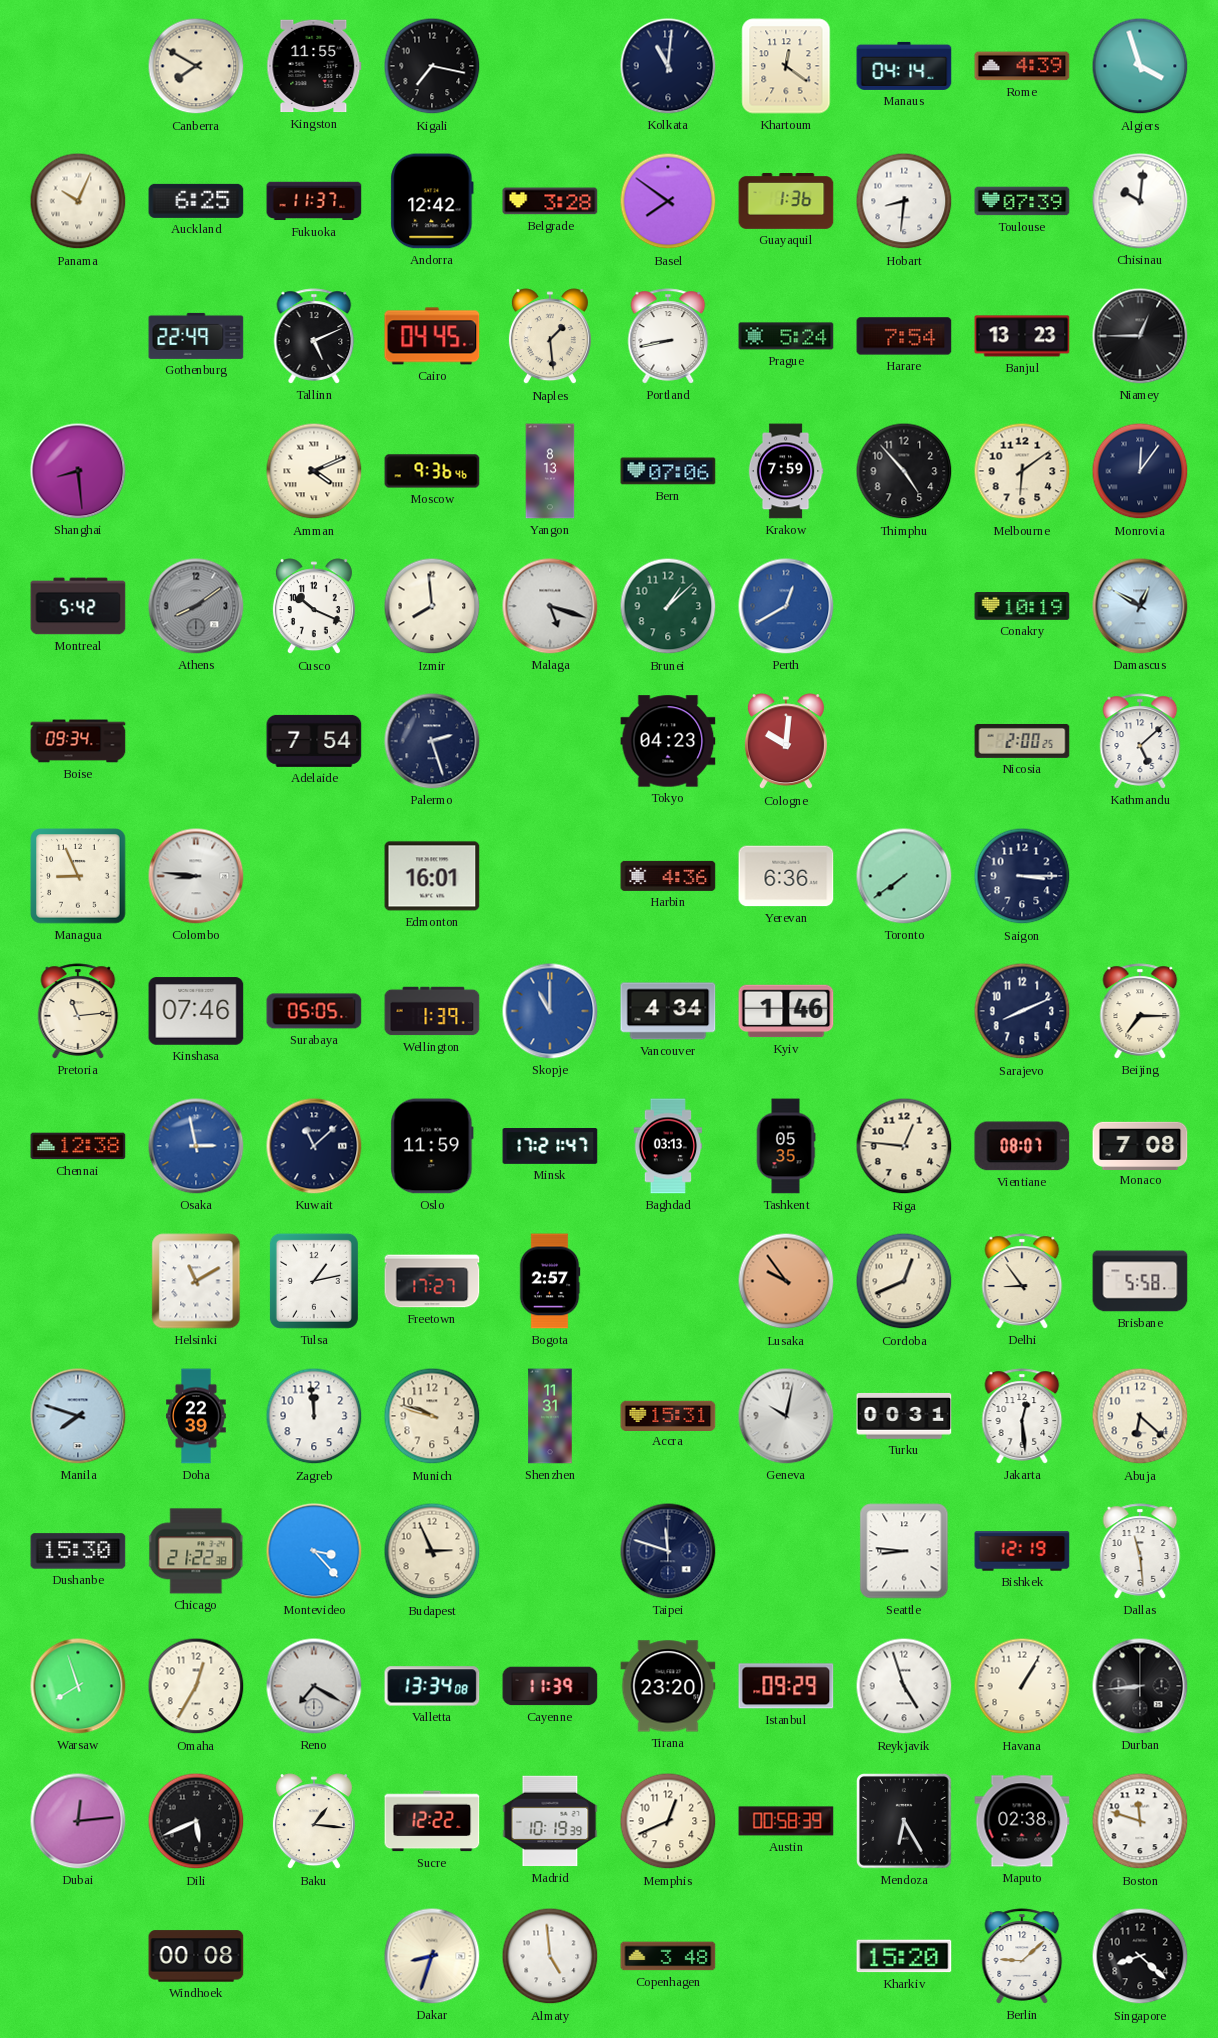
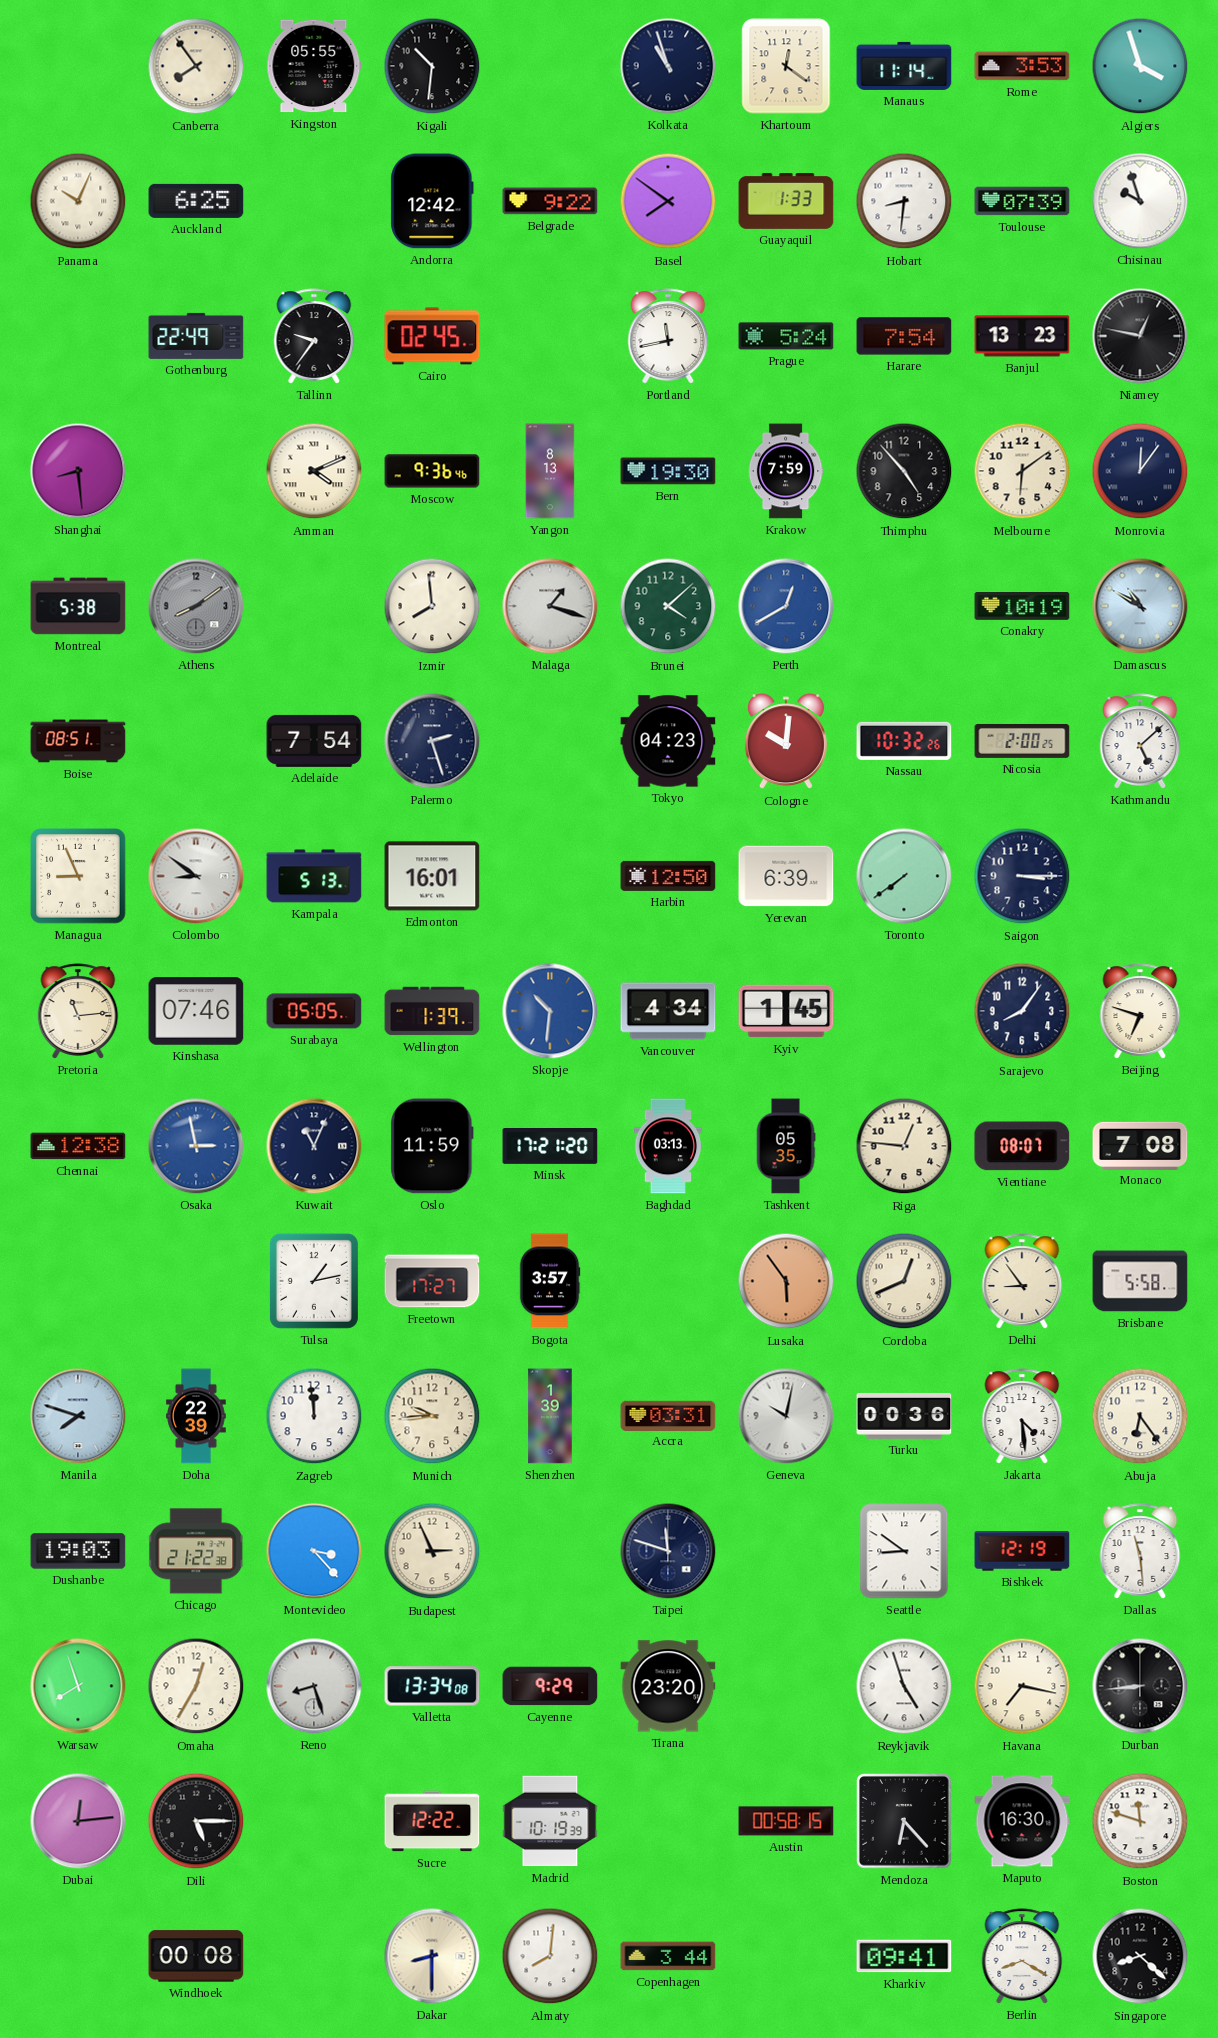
Canberra: 7:50 -> 7:54 (196, 66)
Kingston: 11:55 -> 05:55 (314, 66)
Kigali: 7:17 -> 10:31 (432, 66)
Kolkata: 11:01 -> 10:57 (668, 66)
Manaus: 04:14 -> 11:14 (904, 66)
Rome: 4:39 -> 3:53 (1022, 66)
Fukuoka: 11:37 -> none (314, 201)
Belgrade: 3:28 -> 9:22 (550, 201)
Guayaquil: 1:36 -> 1:33 (786, 202)
Chisinau: 10:01 -> 9:57 (1140, 201)
Tallinn: 5:11 -> 9:36 (314, 336)
Cairo: 04:45 -> 02:45 (432, 336)
Naples: 1:29 -> none (550, 337)
Portland: 8:43 -> 11:43 (668, 336)
Niamey: 12:45 -> 12:47 (1140, 336)
Bern: 07:06 -> 19:30 (668, 471)
Montreal: 5:42 -> 5:38 (78, 606)
Cusco: 10:19 -> none (314, 607)
Malaga: 5:18 -> 1:18 (550, 606)
Brunei: 1:08 -> 4:08 (668, 606)
Damascus: 12:50 -> 10:50 (1140, 606)
Boise: 09:34 -> 08:51 (78, 741)
Nassau: none -> 10:32 (904, 741)
Colombo: 8:46 -> 8:51 (196, 876)
Kampala: none -> 5:13 (314, 876)
Harbin: 4:36 -> 12:50 (668, 876)
Yerevan: 6:36 -> 6:39 (786, 876)
Skopje: 11:00 -> 10:31 (550, 1011)
Kyiv: 1:46 -> 1:45 (786, 1011)
Sarajevo: 8:11 -> 8:06 (1022, 1011)
Beijing: 7:15 -> 6:48 (1140, 1011)
Kuwait: 11:08 -> 11:04 (314, 1146)
Minsk: 17:21:47 -> 17:21:20 (550, 1147)
Helsinki: 11:10 -> none (196, 1281)
Bogota: 2:57 -> 3:57 (550, 1281)
Lusaka: 9:54 -> 5:54 (786, 1281)
Munich: 9:48 -> 9:44 (432, 1416)
Shenzhen: 11:31 -> 1:39 (550, 1416)
Accra: 15:31 -> 03:31 (668, 1415)
Turku: 00:31 -> 00:36 (904, 1416)
Jakarta: 12:29 -> 4:29 (1022, 1416)
Abuja: 6:22 -> 6:24 (1140, 1416)
Dushanbe: 15:30 -> 19:03 (78, 1551)
Seattle: 8:46 -> 8:51 (904, 1551)
Reno: 7:20 -> 8:27 (314, 1686)
Cayenne: 11:39 -> 9:29 (550, 1686)
Istanbul: 09:29 -> none (786, 1686)
Havana: 1:05 -> 7:17 (1022, 1686)
Dili: 5:41 -> 5:15 (196, 1821)
Baku: 1:16 -> none (314, 1822)
Memphis: 12:41 -> none (668, 1821)
Austin: 00:58:39 -> 00:58:15 (786, 1821)
Mendoza: 6:25 -> 6:23 (904, 1821)
Maputo: 02:38 -> 16:30 (1022, 1821)
Dakar: 8:33 -> 8:30 (432, 1956)
Almaty: 4:59 -> 8:01 (550, 1956)
Copenhagen: 3:48 -> 3:44 (668, 1956)
Kharkiv: 15:20 -> 09:41 (904, 1956)
Berlin: 9:08 -> 8:20 (1022, 1956)
